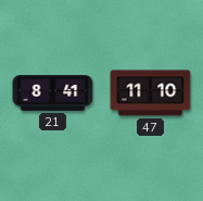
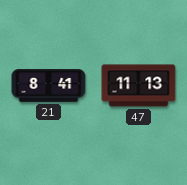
47: 11:10 -> 11:13 (139, 86)
